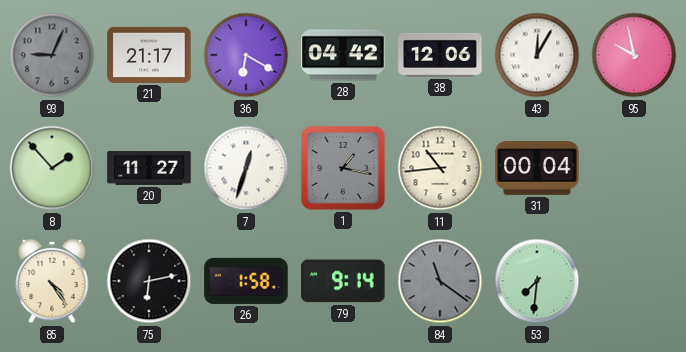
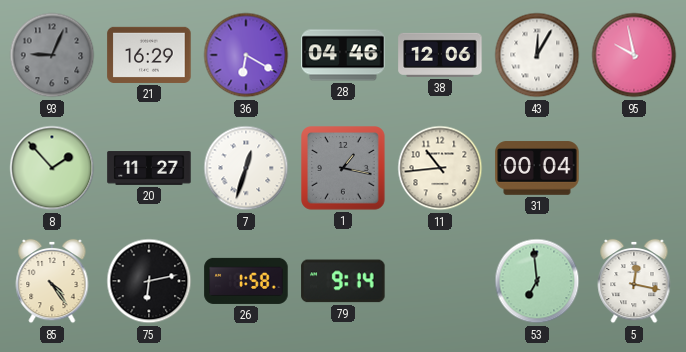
21: 21:17 -> 16:29 (149, 55)
28: 04:42 -> 04:46 (343, 55)
84: 11:21 -> none (440, 281)
53: 7:31 -> 6:59 (537, 281)
5: none -> 12:17 (634, 281)
